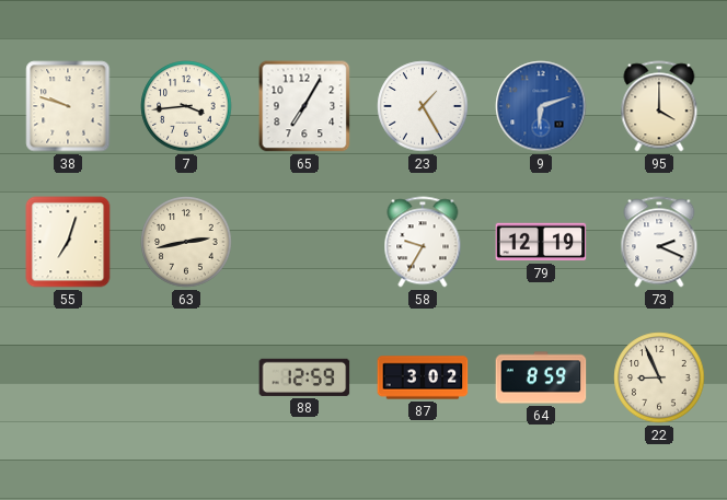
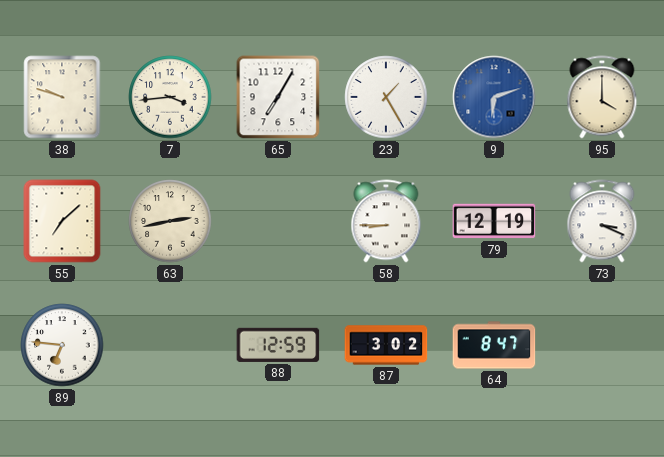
55: 7:03 -> 7:08 (62, 221)
58: 9:35 -> 8:45 (386, 221)
73: 2:19 -> 3:19 (602, 221)
89: none -> 6:46 (62, 345)
64: 8:59 -> 8:47 (494, 345)
22: 8:56 -> none (659, 377)
